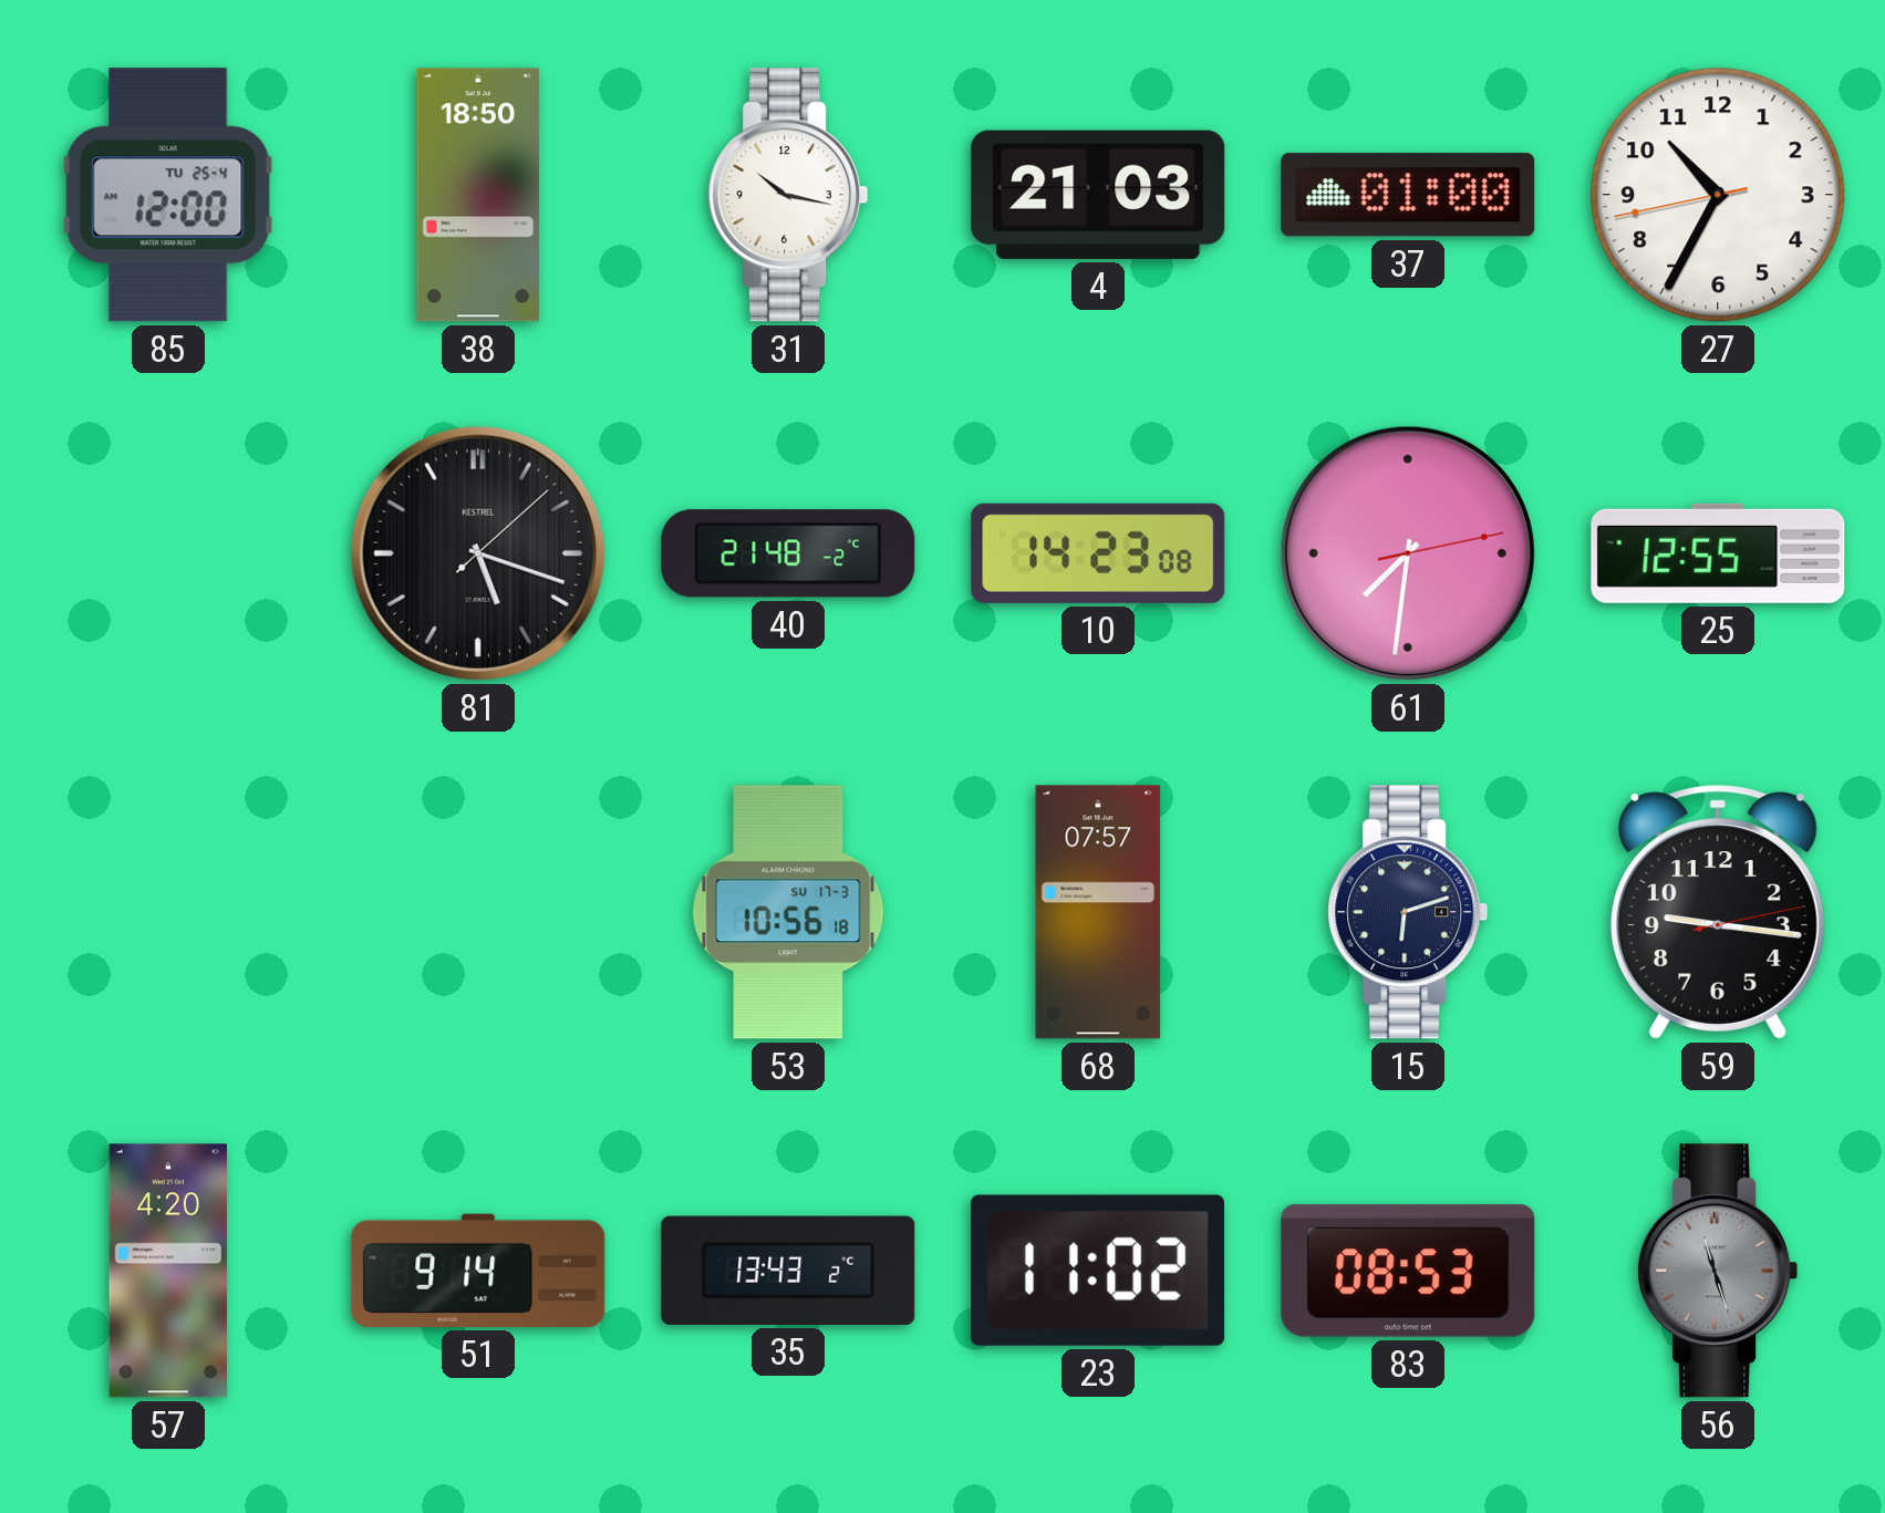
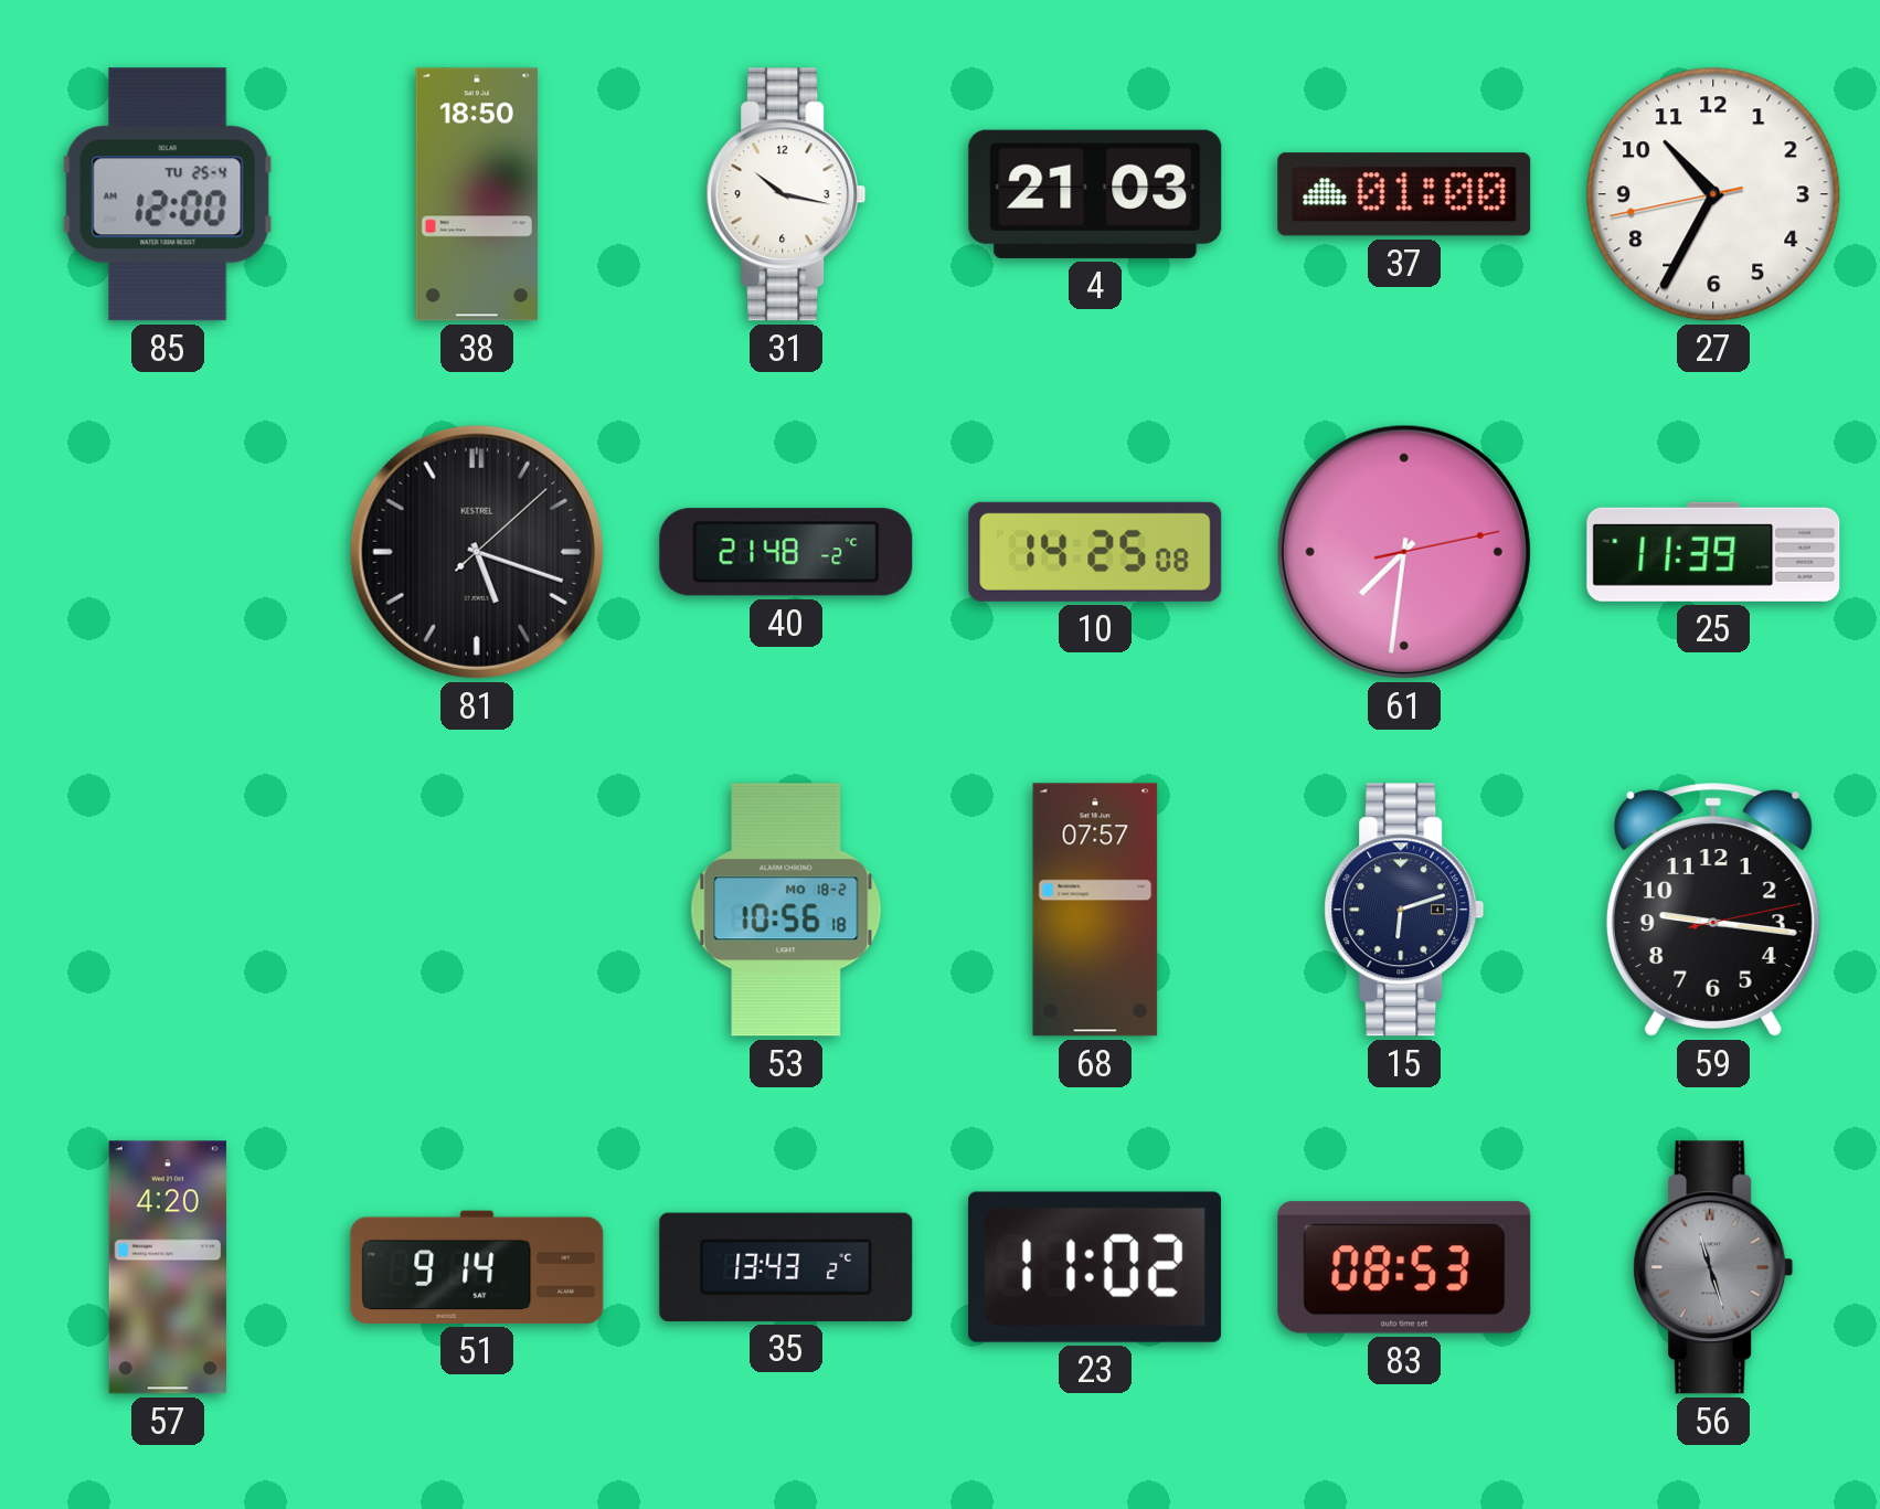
10: 14:23 -> 14:25 (1095, 552)
25: 12:55 -> 11:39 (1713, 552)
53 date: SU 17-3 -> MO 18-2 (786, 910)
